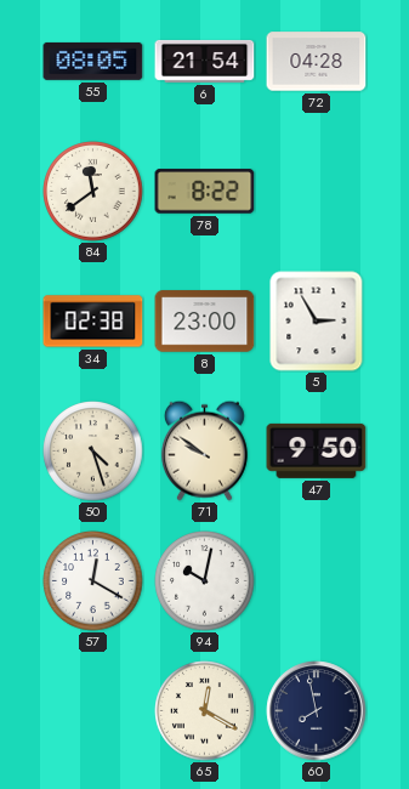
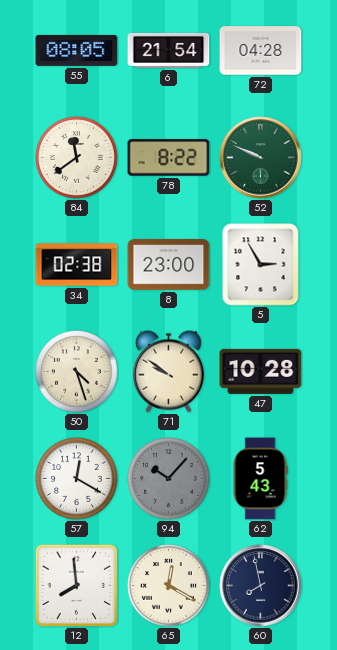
52: none -> 9:49 (261, 158)
47: 9:50 -> 10:28 (261, 371)
94: 10:02 -> 10:07 (169, 479)
94 dial: white -> grey (169, 479)
62: none -> 5:43 (260, 479)
12: none -> 7:59 (76, 585)
